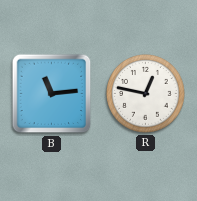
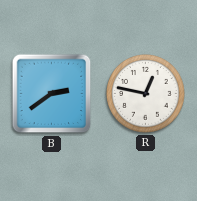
B: 11:14 -> 2:39 (52, 94)
